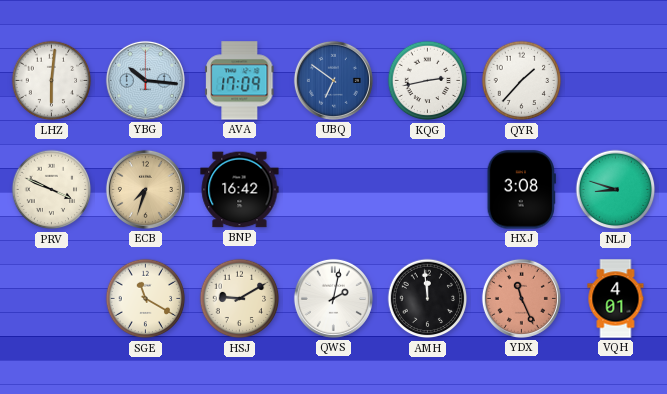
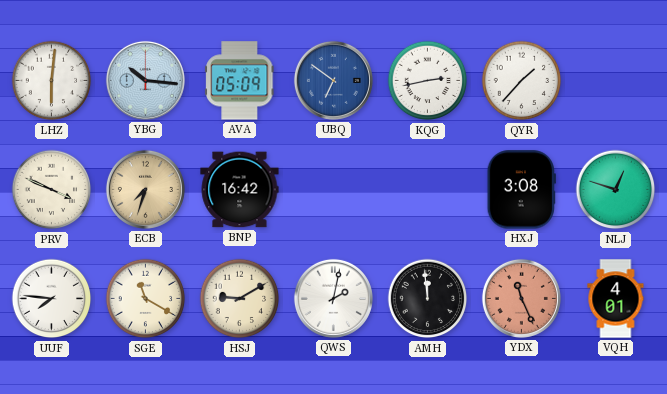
AVA: 17:09 -> 05:09 (240, 81)
NLJ: 8:48 -> 12:48 (616, 190)
UUF: none -> 7:46 (52, 299)
